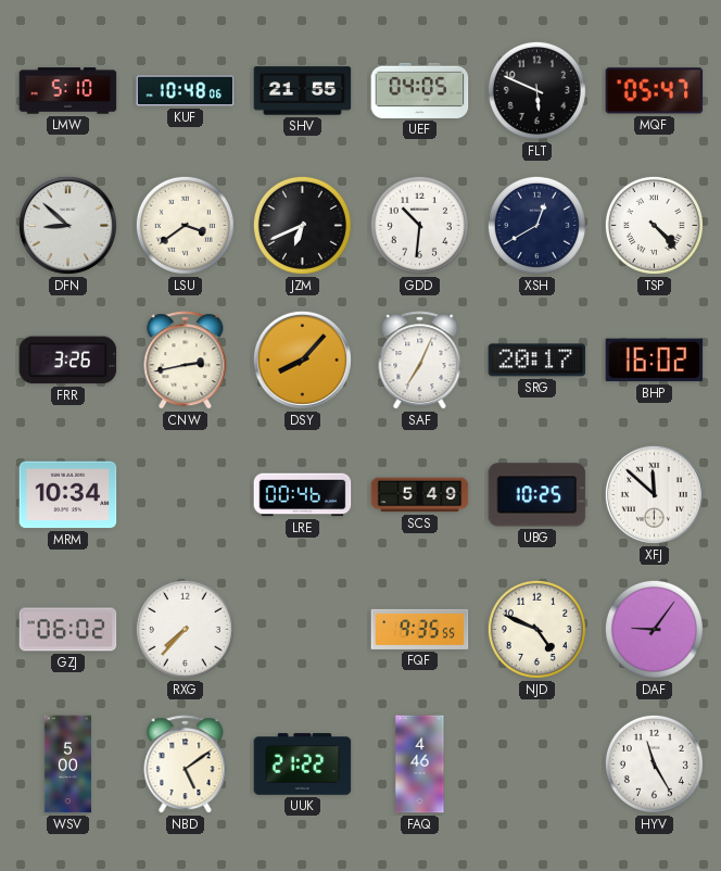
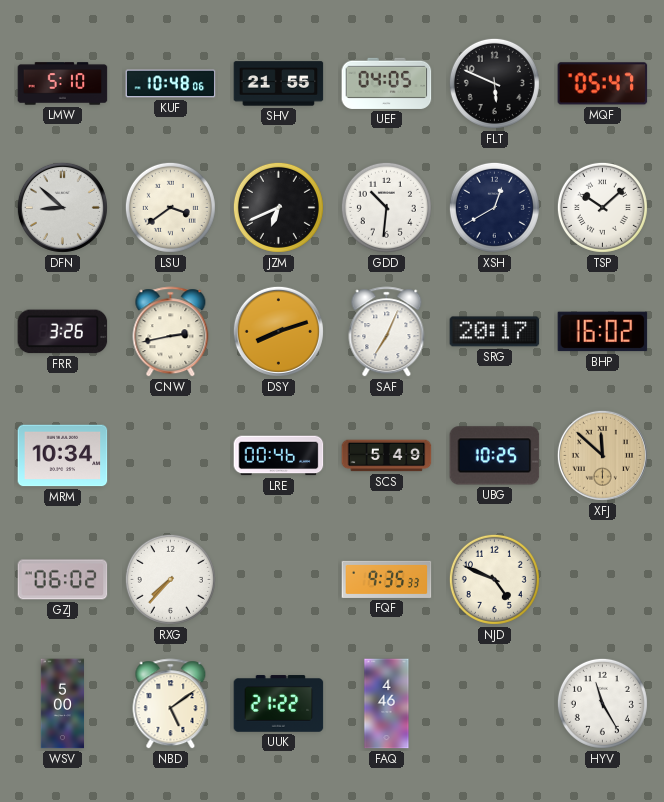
TSP: 4:23 -> 10:08 (602, 207)
DSY: 8:07 -> 8:12 (278, 331)
XFJ dial: white -> champagne (602, 455)
FQF: 9:35:55 -> 9:35:33 (387, 579)
DAF: 9:06 -> none (654, 629)
